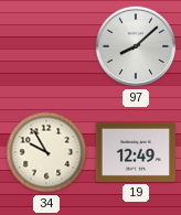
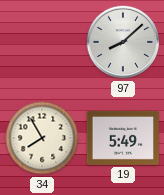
34: 9:55 -> 7:55 (42, 138)
19: 12:49 -> 5:49 (122, 138)
